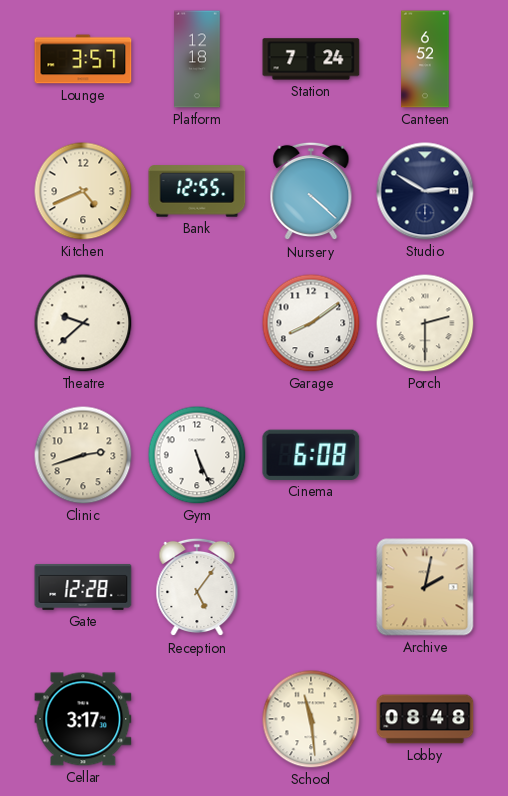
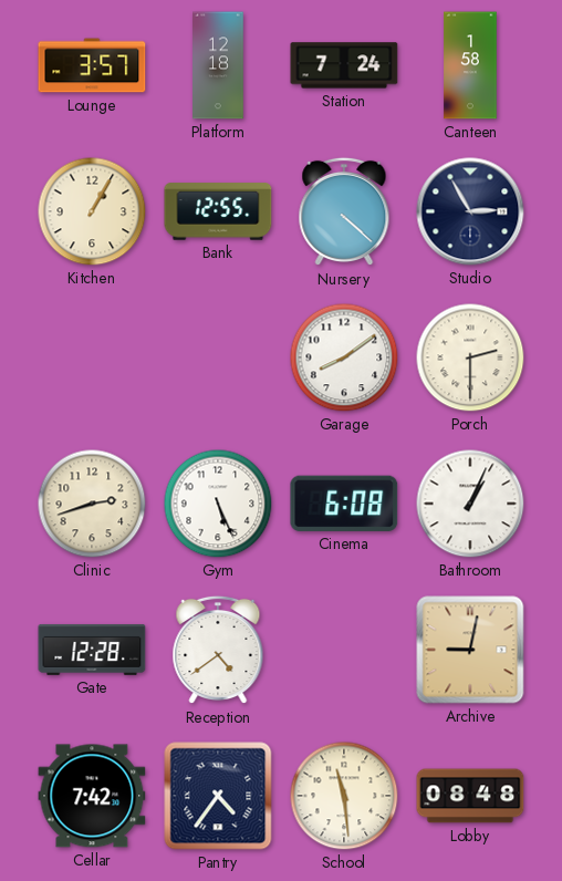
Canteen: 6:52 -> 1:58 (470, 65)
Kitchen: 4:41 -> 1:05 (92, 211)
Studio: 2:50 -> 2:55 (470, 211)
Theatre: 9:38 -> none (83, 323)
Bathroom: none -> 1:04 (470, 504)
Reception: 5:06 -> 4:39 (218, 650)
Archive: 2:02 -> 9:02 (470, 650)
Cellar: 3:17 -> 7:42 (92, 796)
Pantry: none -> 4:36 (218, 796)
